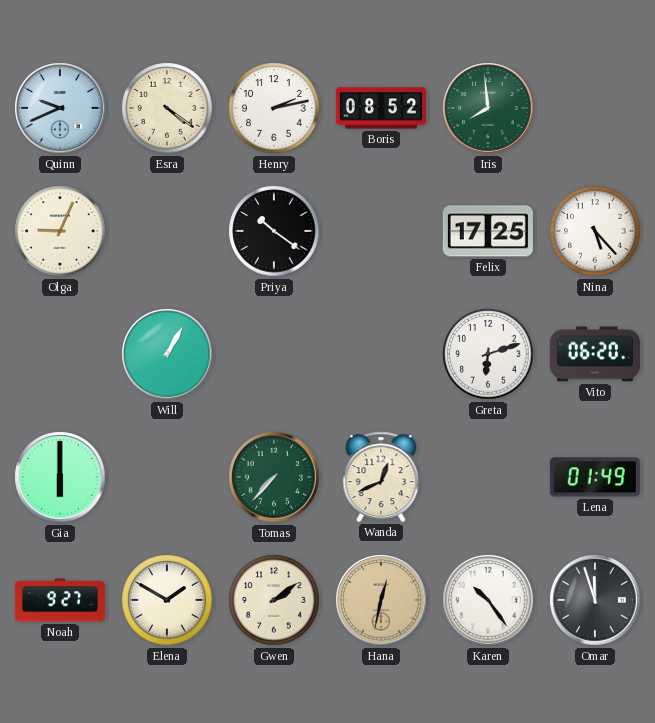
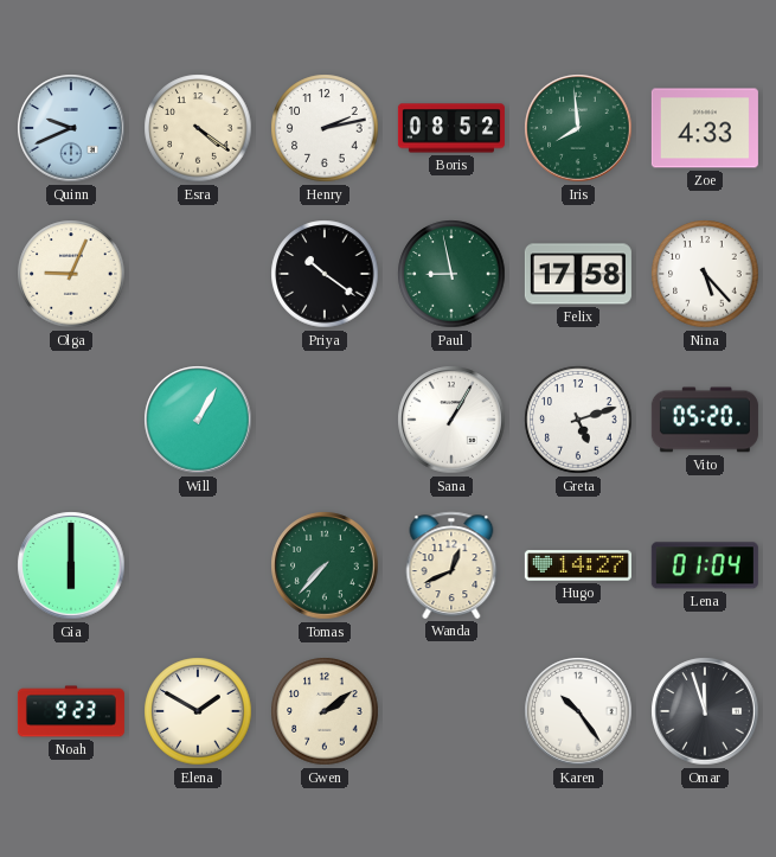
Zoe: none -> 4:33 (705, 128)
Paul: none -> 8:58 (451, 274)
Felix: 17:25 -> 17:58 (578, 274)
Sana: none -> 1:05 (451, 420)
Greta: 6:12 -> 5:12 (578, 420)
Vito: 06:20 -> 05:20 (705, 420)
Hugo: none -> 14:27 (578, 565)
Lena: 01:49 -> 01:04 (705, 565)
Noah: 9:27 -> 9:23 (71, 711)
Hana: 12:32 -> none (381, 600)
